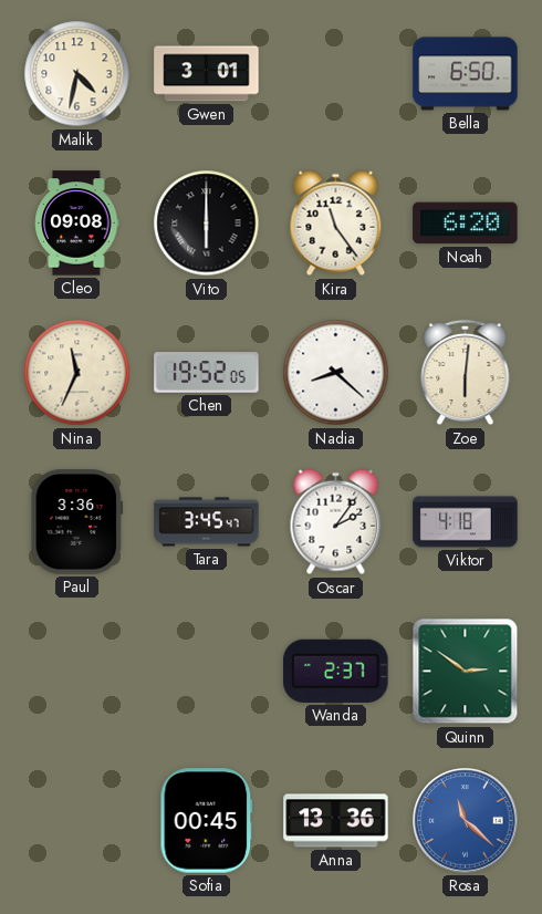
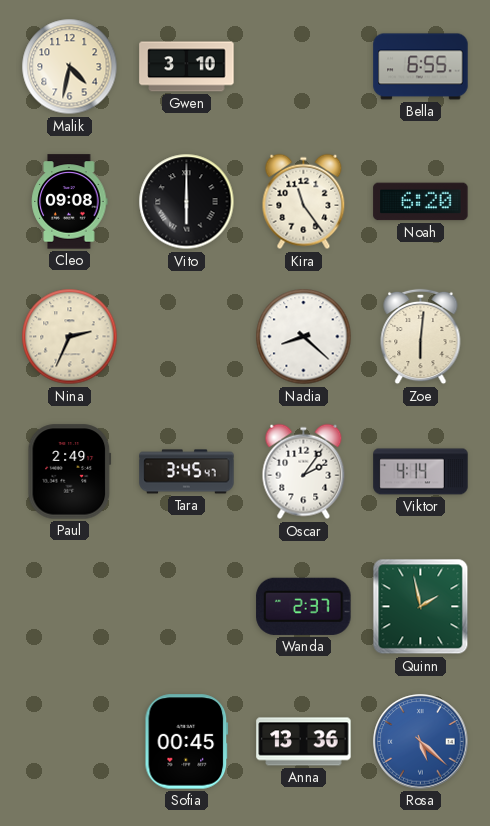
Gwen: 3:01 -> 3:10 (187, 67)
Bella: 6:50 -> 6:55 (421, 67)
Nina: 11:34 -> 2:34 (70, 337)
Chen: 19:52 -> none (207, 373)
Paul: 3:36 -> 2:49 (70, 472)
Viktor: 4:18 -> 4:14 (421, 472)
Quinn: 2:51 -> 1:58 (421, 607)
Rosa: 11:22 -> 5:22 (421, 742)
